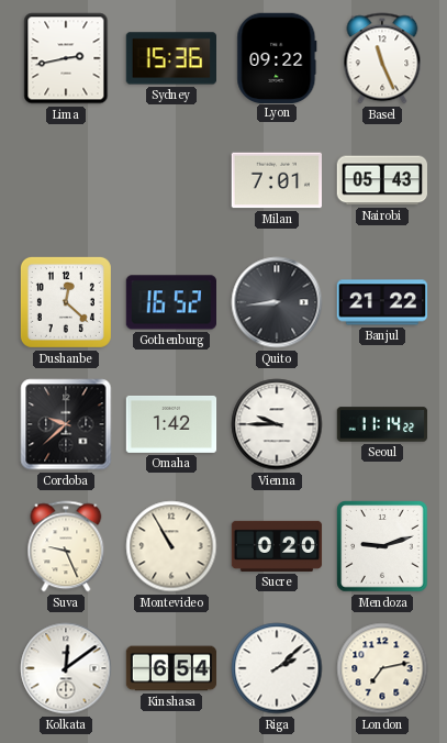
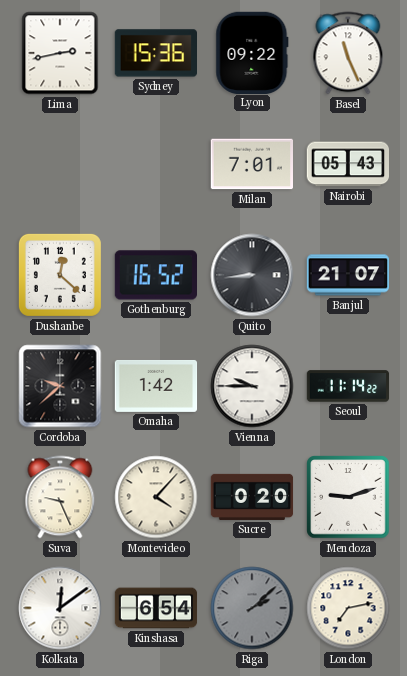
Banjul: 21:22 -> 21:07 (348, 275)
Montevideo: 10:55 -> 4:07 (156, 497)
Riga dial: white -> grey (252, 608)
